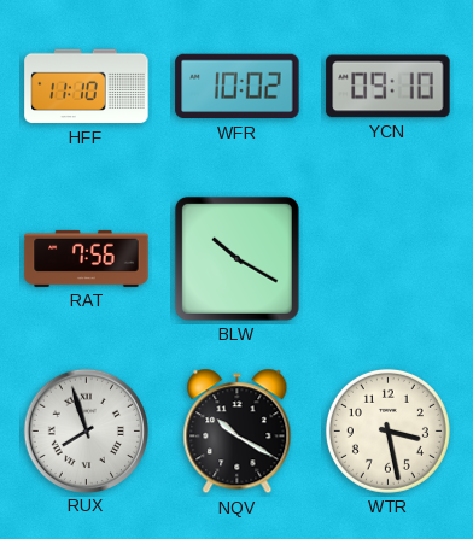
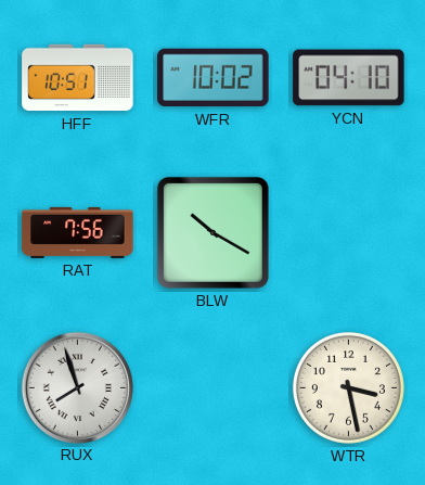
HFF: 11:10 -> 10:51 (78, 78)
YCN: 09:10 -> 04:10 (349, 78)
NQV: 10:20 -> none (238, 432)
